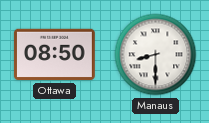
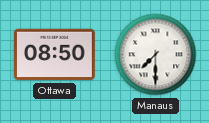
Manaus: 8:30 -> 7:30 (156, 55)
